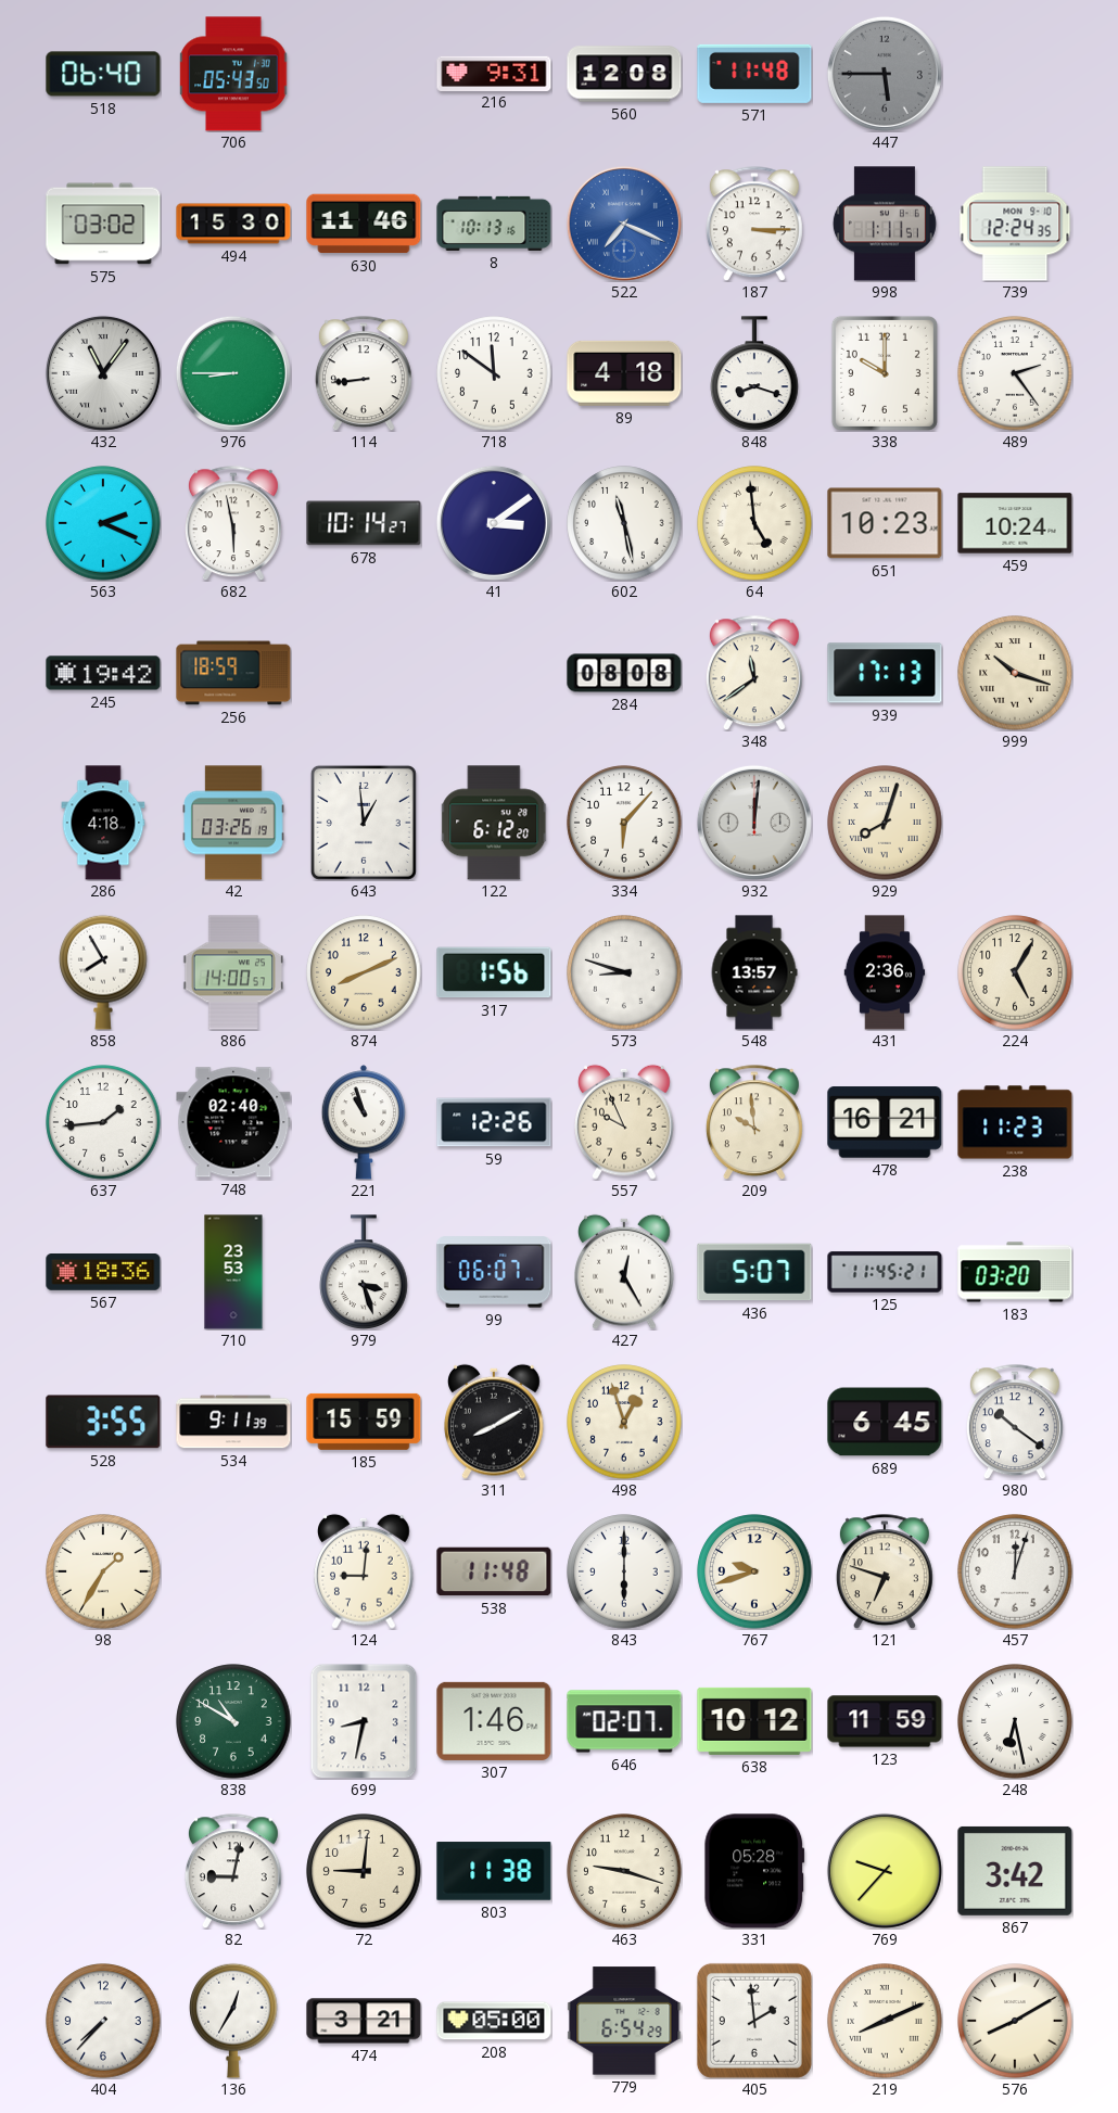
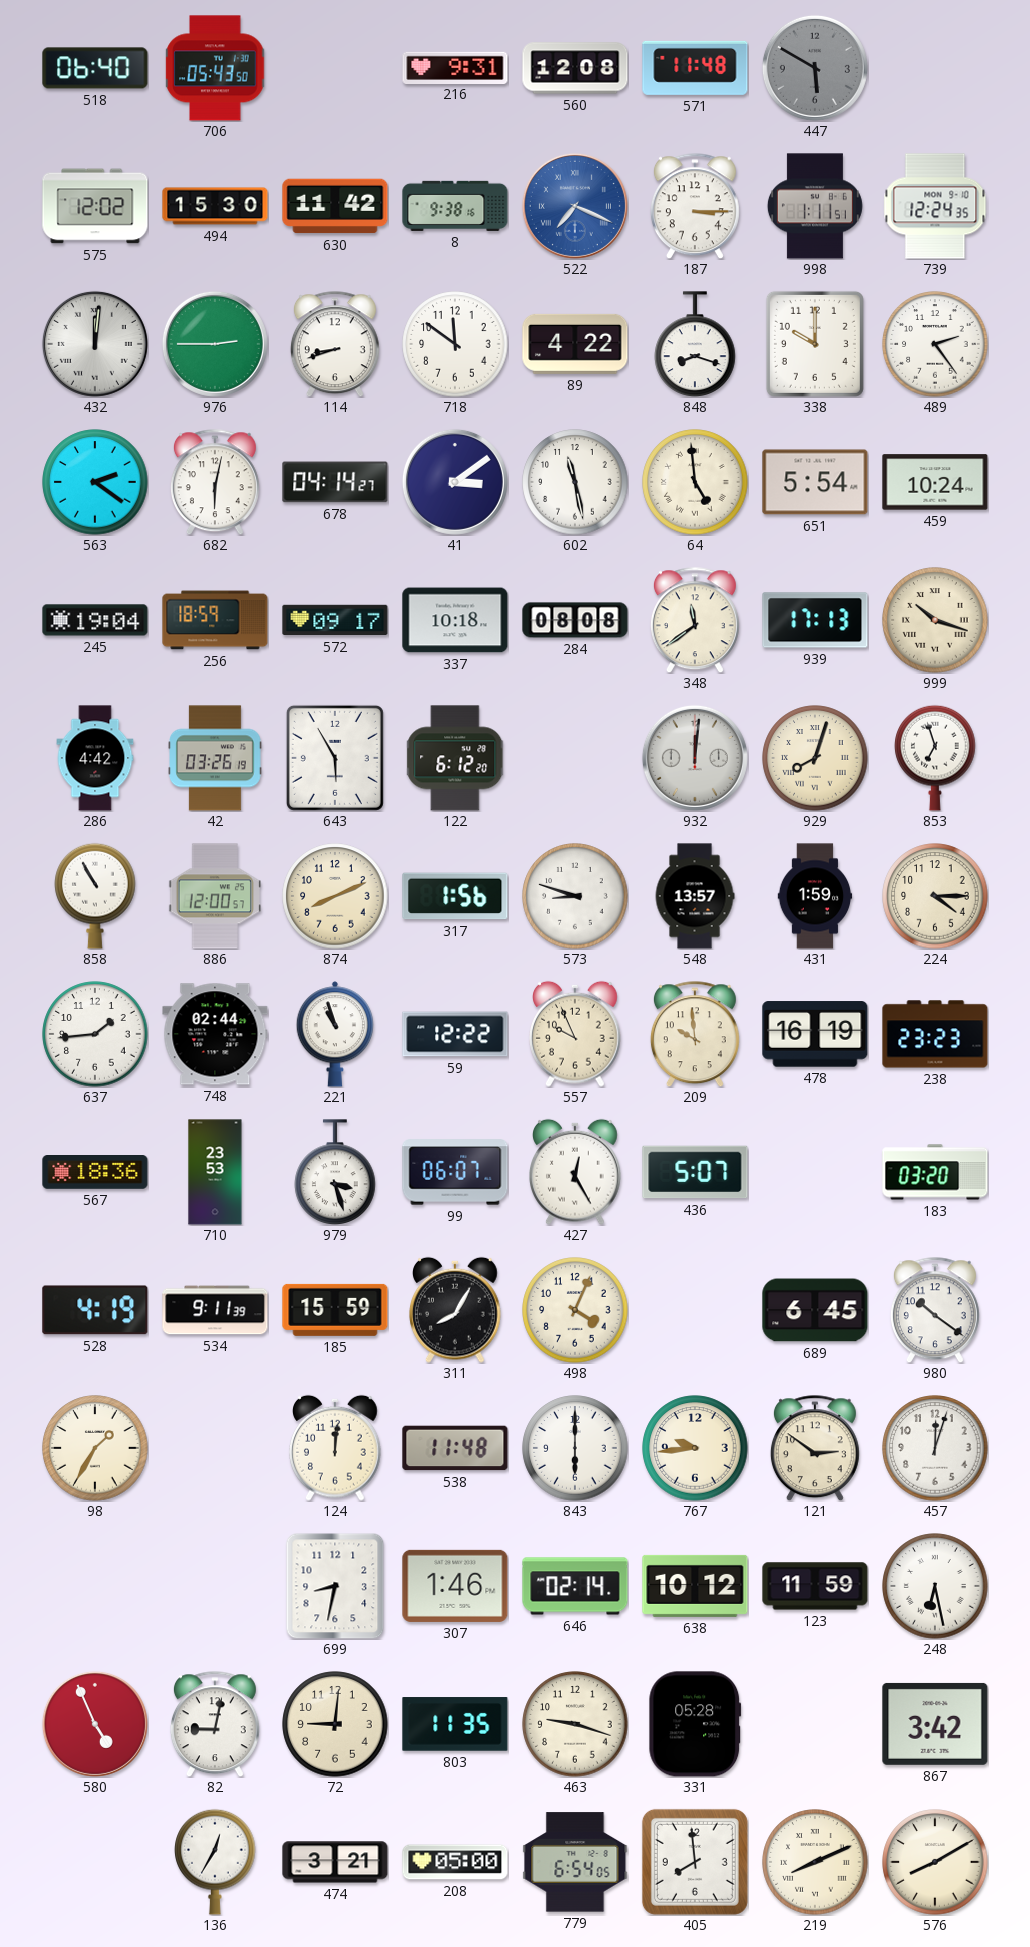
447: 5:45 -> 5:50 (815, 68)
575: 03:02 -> 12:02 (95, 206)
630: 11:46 -> 11:42 (335, 206)
8: 10:13 -> 9:38 (455, 206)
432: 11:06 -> 12:01 (95, 344)
976: 8:45 -> 2:45 (215, 344)
114: 8:44 -> 8:42 (335, 344)
89: 4:18 -> 4:22 (575, 344)
563: 2:19 -> 2:21 (95, 482)
682: 5:58 -> 6:02 (215, 482)
678: 10:14 -> 04:14 (335, 482)
651: 10:23 -> 5:54 (815, 482)
245: 19:42 -> 19:04 (95, 620)
572: none -> 09:17 (335, 620)
337: none -> 10:18 (455, 620)
286: 4:18 -> 4:42 (95, 758)
643: 12:59 -> 5:55 (335, 758)
334: 6:07 -> none (624, 823)
853: none -> 6:57 (935, 758)
858: 7:55 -> 10:55 (95, 896)
886: 14:00 -> 12:00 (214, 896)
431: 2:36 -> 1:59 (815, 896)
224: 5:05 -> 4:15 (935, 896)
748: 02:40 -> 02:44 (215, 1034)
59: 12:26 -> 12:22 (455, 1034)
478: 16:21 -> 16:19 (815, 1034)
238: 11:23 -> 23:23 (935, 1034)
125: 11:45 -> none (885, 1272)
528: 3:55 -> 4:19 (95, 1310)
311: 8:10 -> 8:05 (456, 1310)
498: 12:57 -> 4:04 (575, 1310)
124: 9:01 -> 12:01 (336, 1448)
767: 9:42 -> 9:44 (695, 1448)
121: 6:48 -> 2:51 (815, 1448)
838: 10:50 -> none (233, 1721)
646: 02:07 -> 02:14 (575, 1586)
580: none -> 4:56 (95, 1724)
803: 11:38 -> 11:35 (455, 1724)
769: 9:37 -> none (885, 1871)
404: 7:37 -> none (103, 2021)
779: 6:54:29 -> 6:54:05 (575, 1862)
405: 1:59 -> 7:59 (695, 1862)
